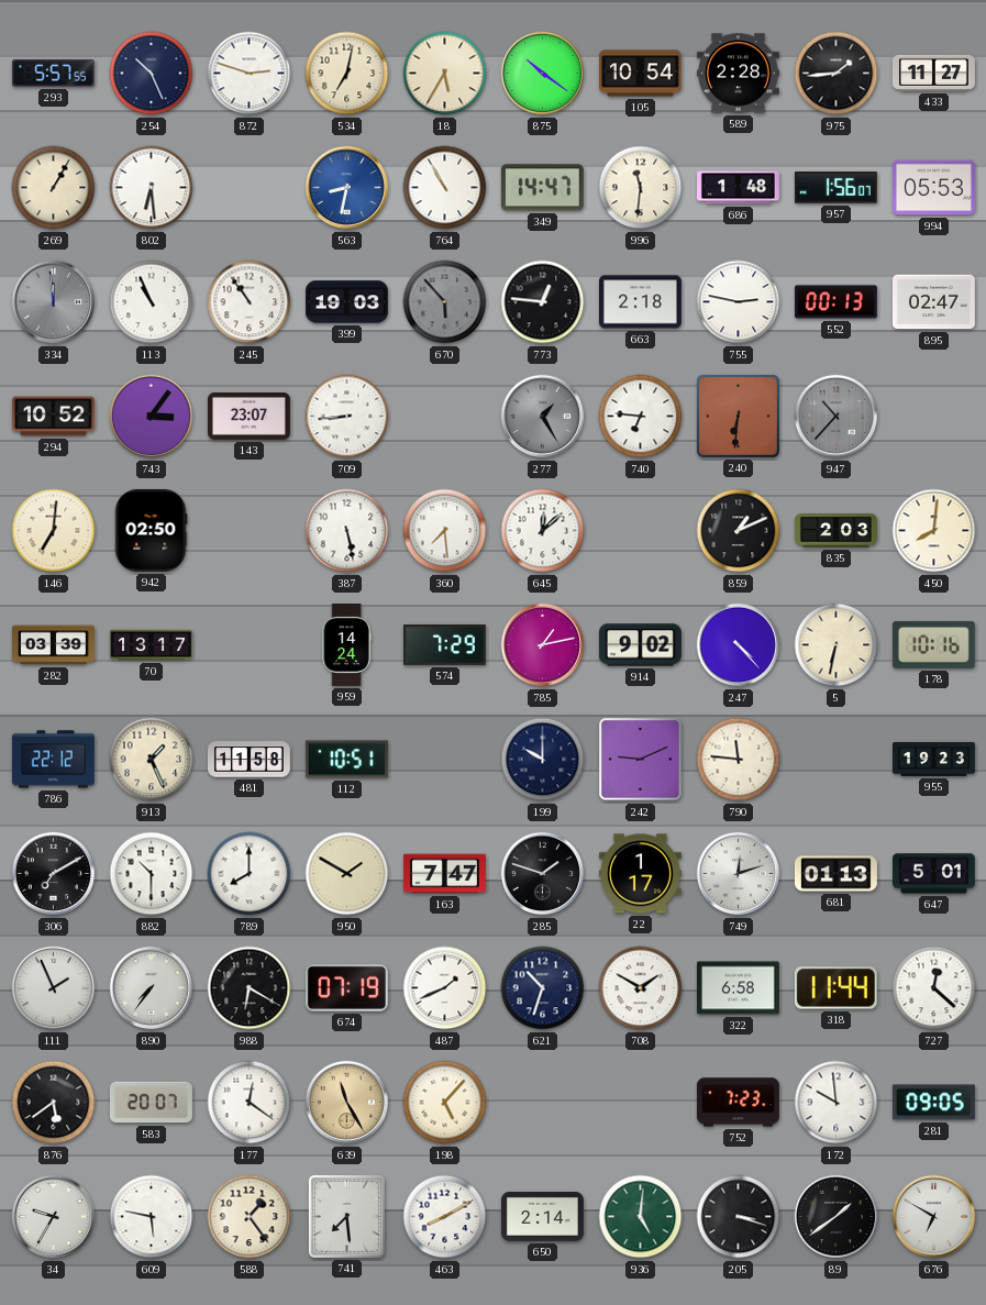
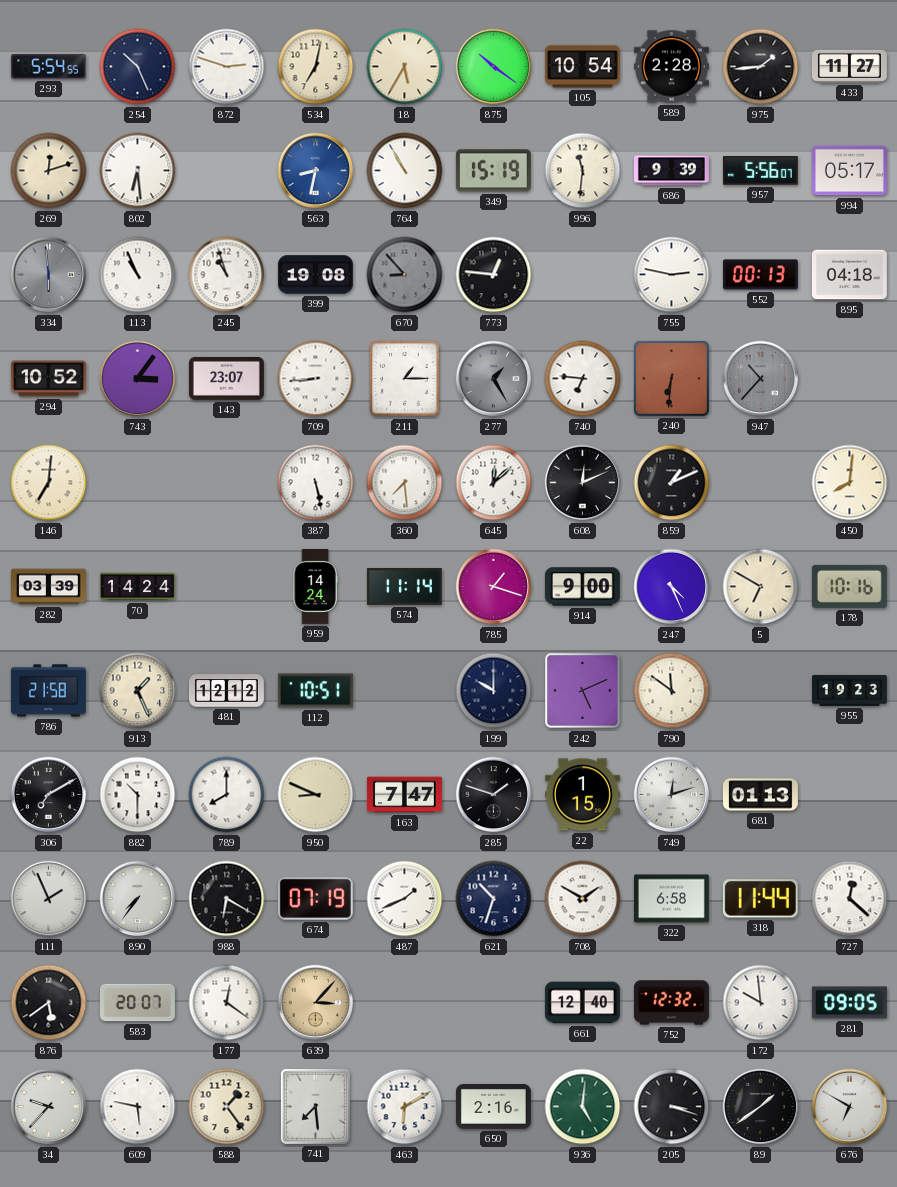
293: 5:57 -> 5:54 (48, 67)
269: 1:05 -> 12:12 (49, 171)
349: 14:47 -> 15:19 (493, 171)
686: 1:48 -> 9:39 (672, 171)
957: 1:56 -> 5:56 (760, 171)
994: 05:53 -> 05:17 (849, 171)
334: 11:59 -> 5:59 (49, 275)
245: 10:54 -> 10:57 (227, 275)
399: 19:03 -> 19:08 (315, 275)
670: 5:53 -> 8:53 (405, 275)
663: 2:18 -> none (640, 302)
895: 02:47 -> 04:18 (849, 275)
211: none -> 1:15 (405, 379)
942: 02:50 -> none (151, 530)
608: none -> 12:11 (583, 483)
835: 2:03 -> none (835, 531)
70: 13:17 -> 14:24 (138, 587)
574: 7:29 -> 11:14 (404, 587)
785: 1:13 -> 1:18 (494, 587)
914: 9:02 -> 9:00 (582, 587)
247: 4:23 -> 4:26 (672, 587)
5: 6:32 -> 6:50 (761, 587)
786: 22:12 -> 21:58 (48, 691)
481: 11:58 -> 12:12 (227, 691)
242: 9:11 -> 5:11 (583, 691)
790: 11:46 -> 11:51 (672, 691)
950: 1:50 -> 8:49 (316, 795)
22: 1:17 -> 1:15 (582, 795)
647: 5:01 -> none (933, 874)
639: 11:25 -> 3:07 (316, 1003)
198: 5:07 -> none (445, 1103)
661: none -> 12:40 (582, 1003)
752: 7:23 -> 12:32 (671, 1003)
34: 9:35 -> 9:37 (49, 1107)
463: 8:10 -> 6:10 (405, 1107)
650: 2:14 -> 2:16 (493, 1107)
